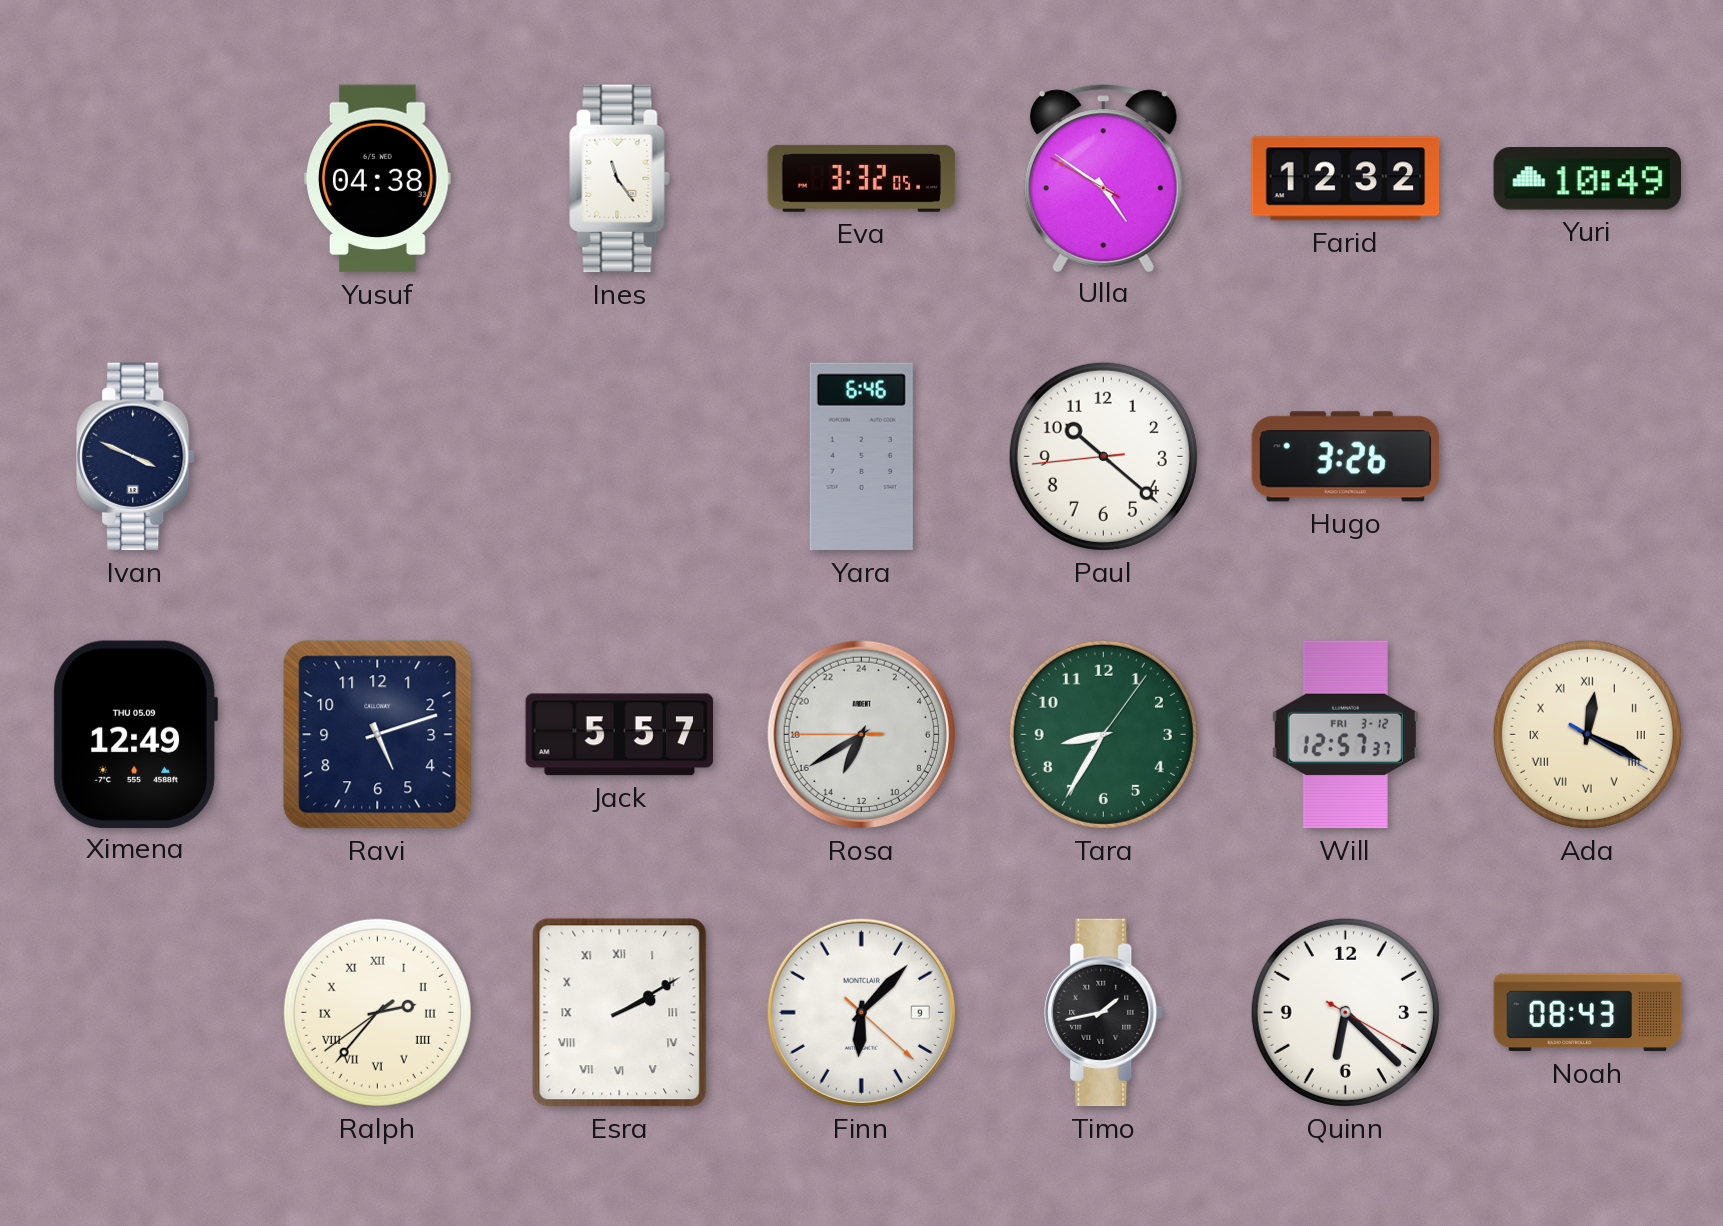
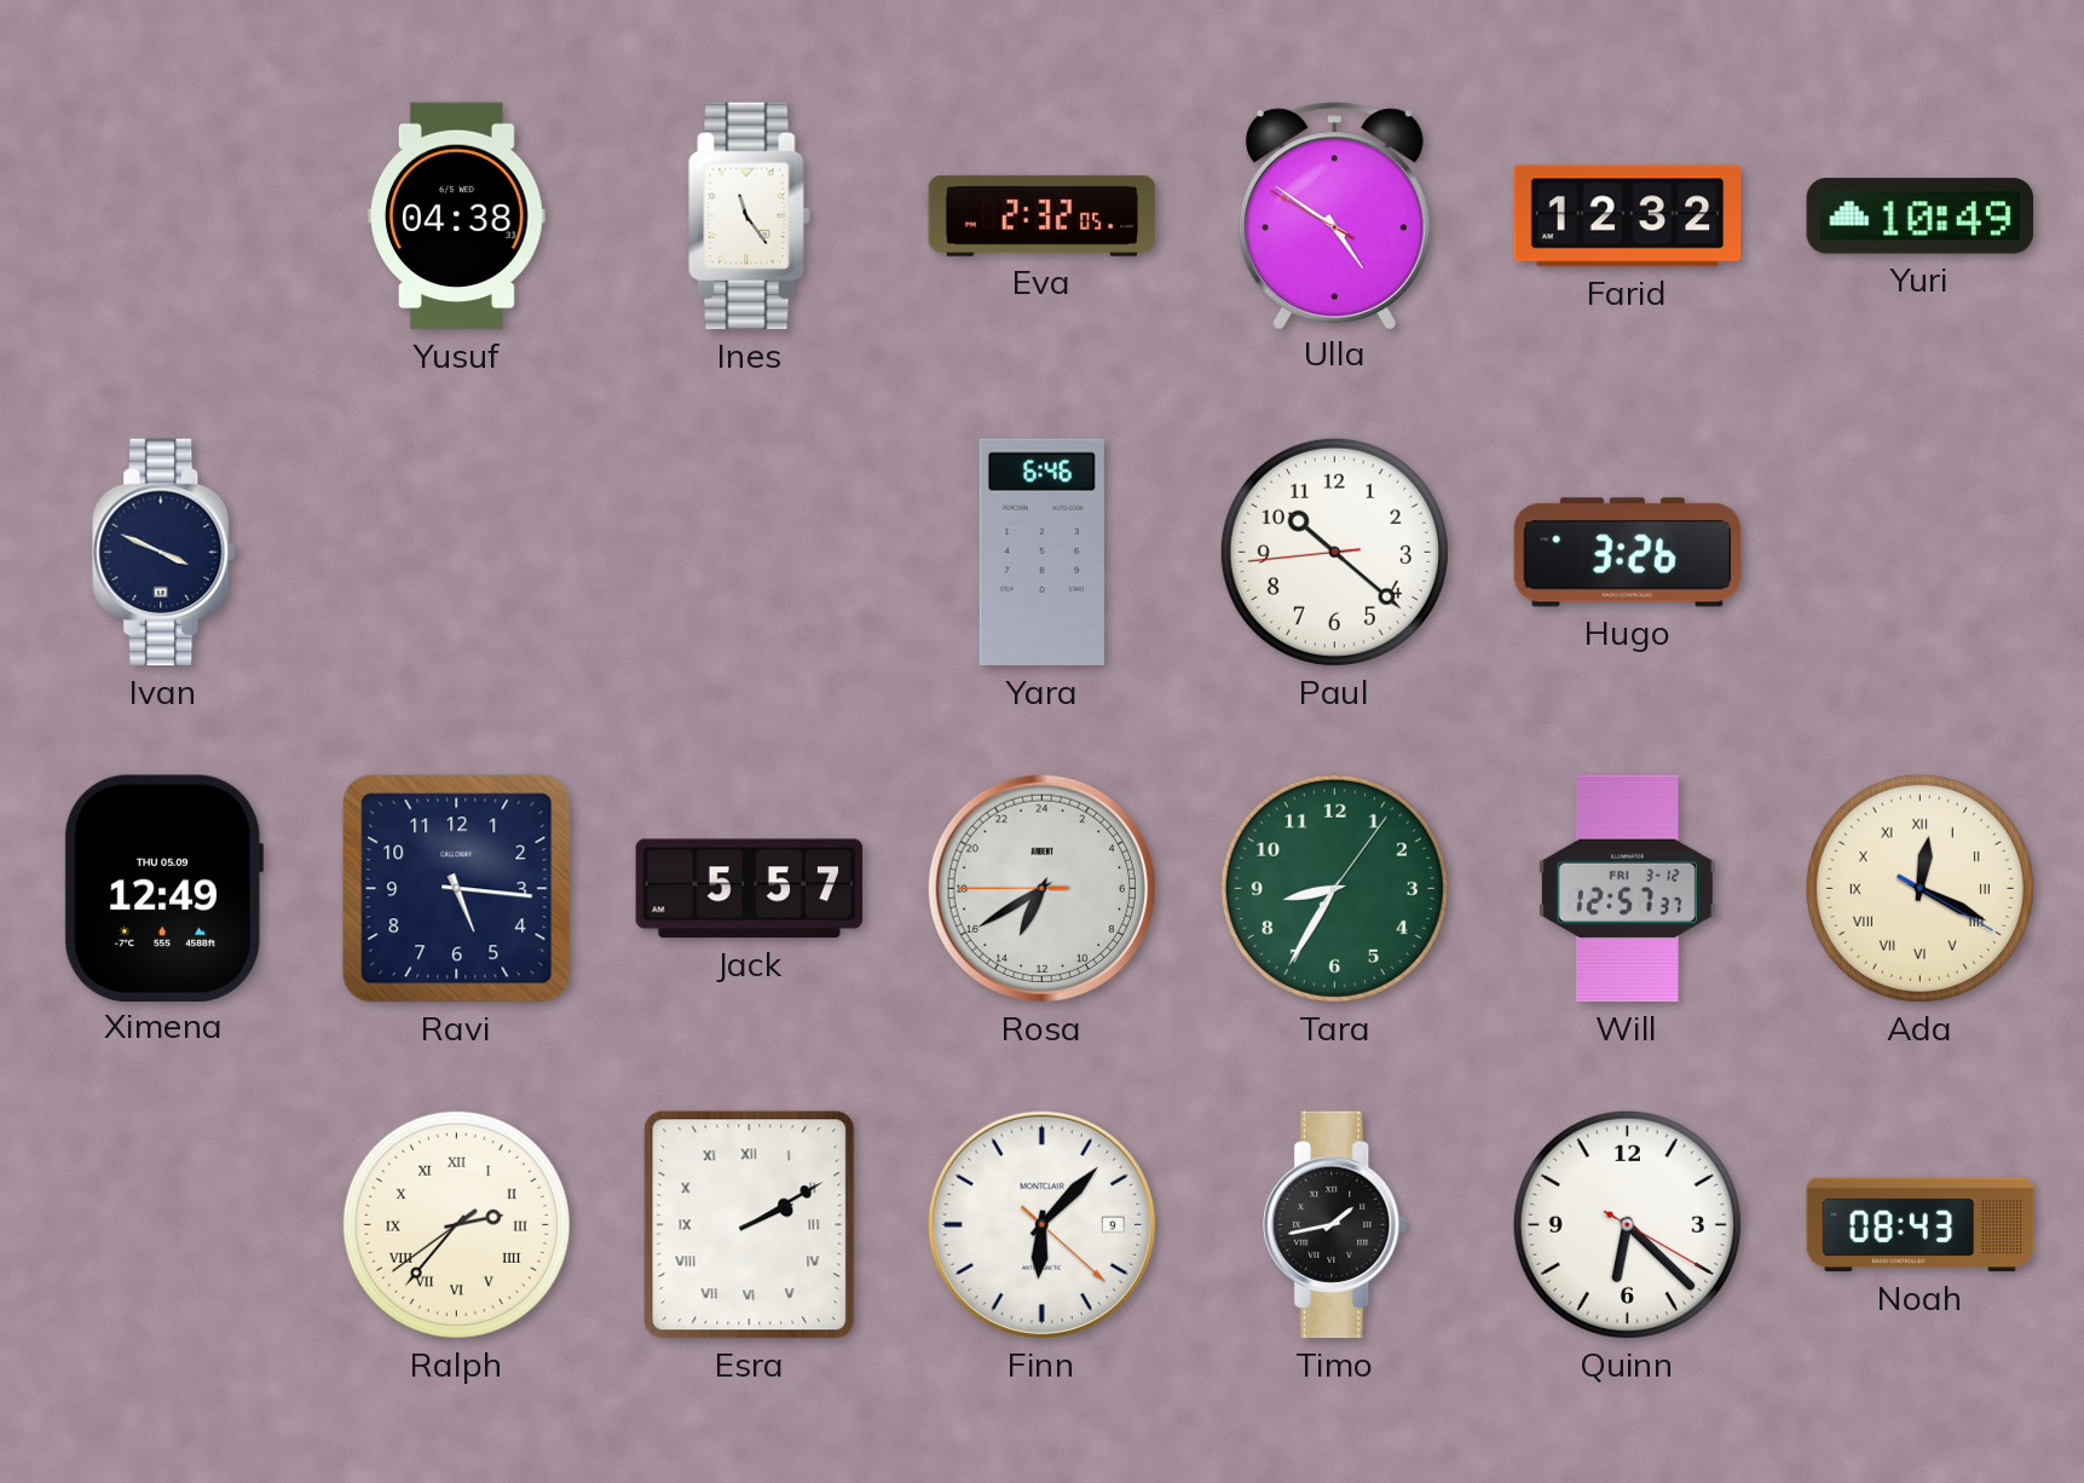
Eva: 3:32 -> 2:32 (1043, 215)
Ravi: 5:12 -> 5:16 (457, 889)
